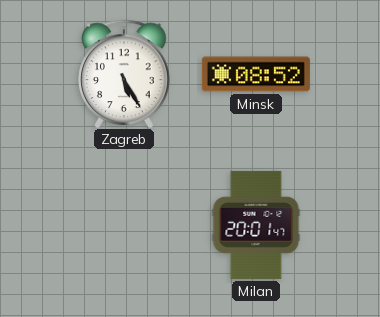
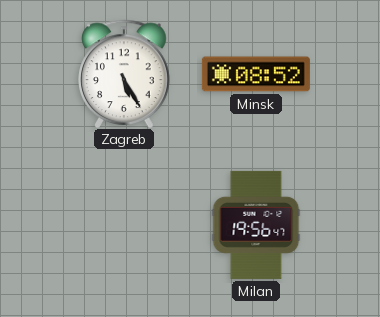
Milan: 20:01 -> 19:56 (256, 225)
